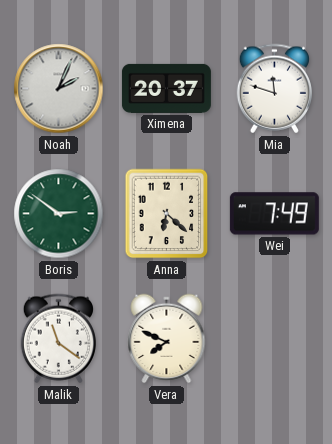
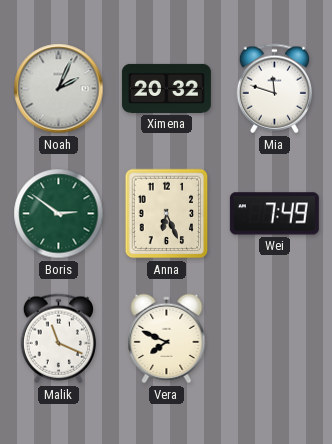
Ximena: 20:37 -> 20:32 (166, 88)
Anna: 6:22 -> 6:26 (167, 214)
Malik: 11:21 -> 11:19 (58, 339)
